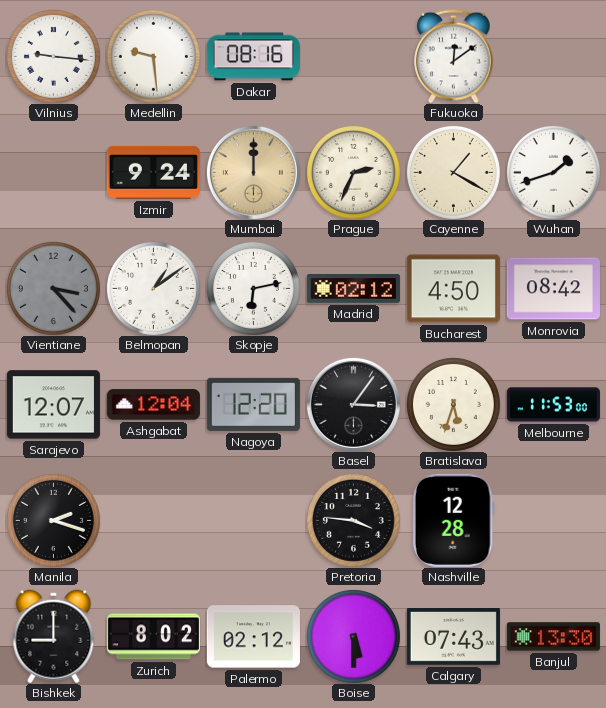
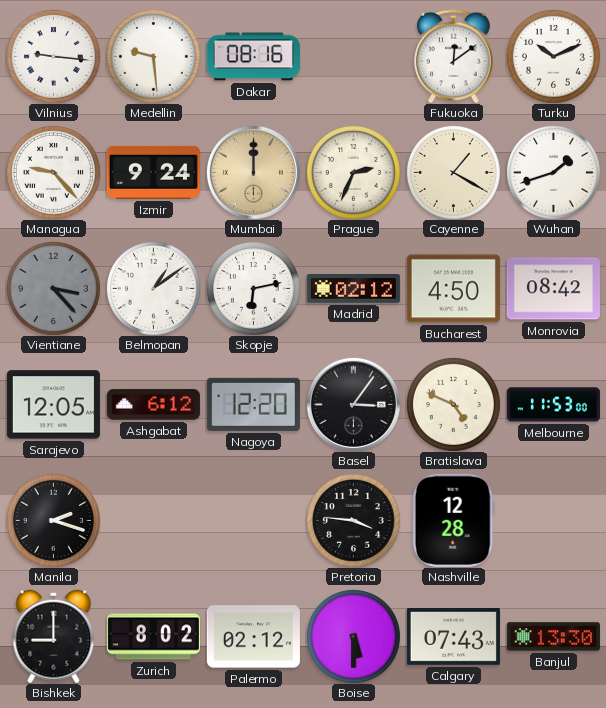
Turku: none -> 10:11 (553, 56)
Managua: none -> 9:23 (53, 172)
Sarajevo: 12:07 -> 12:05 (53, 405)
Ashgabat: 12:04 -> 6:12 (153, 405)
Bratislava: 5:33 -> 4:49 (453, 404)
